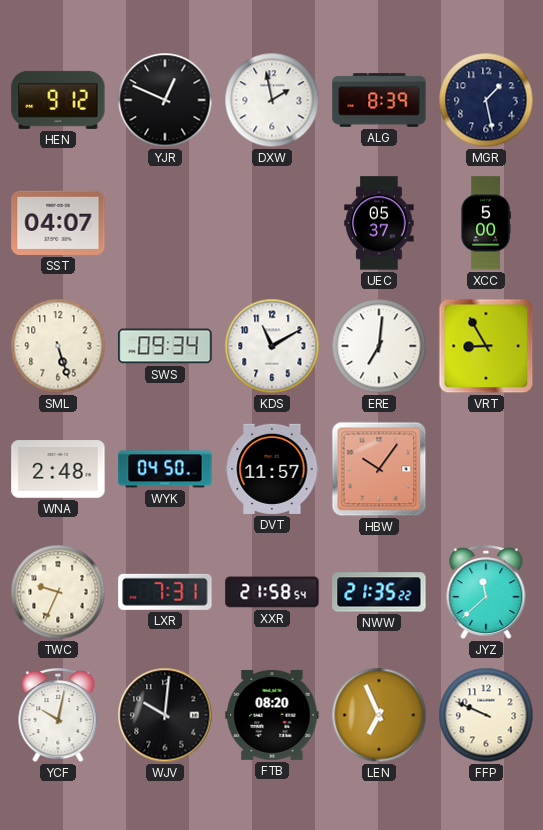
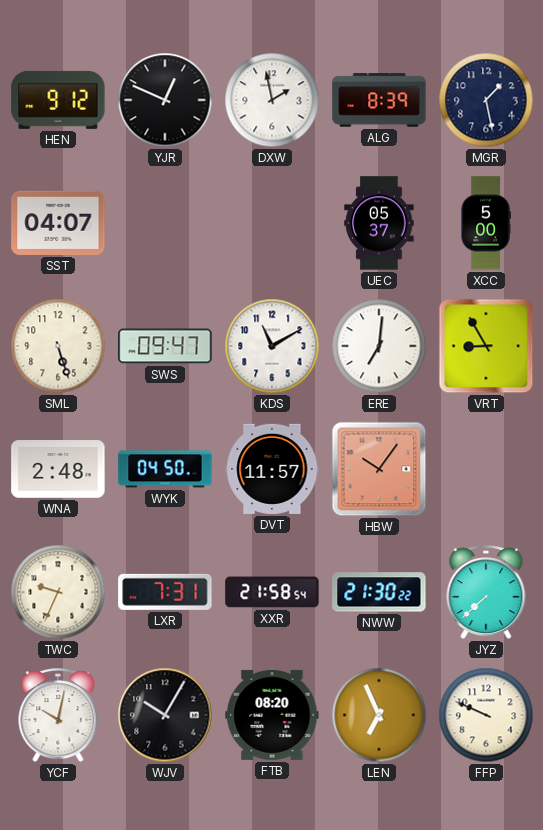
SWS: 09:34 -> 09:47 (165, 346)
NWW: 21:35 -> 21:30 (379, 592)
JYZ: 11:38 -> 7:38 (486, 593)
WJV: 10:01 -> 10:05 (165, 715)
